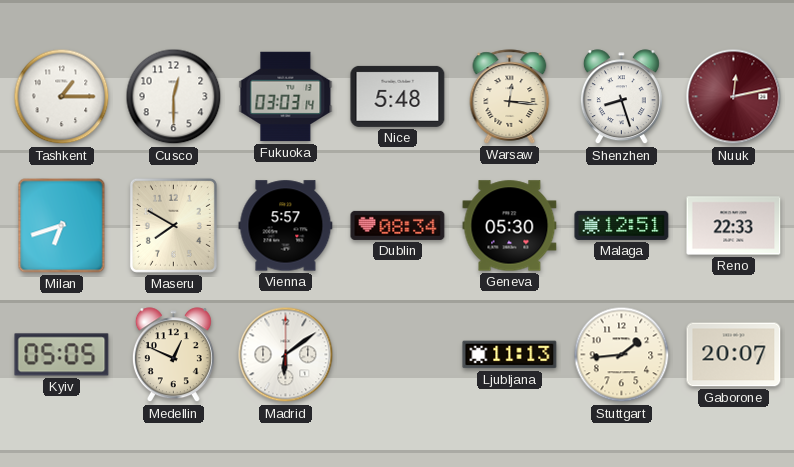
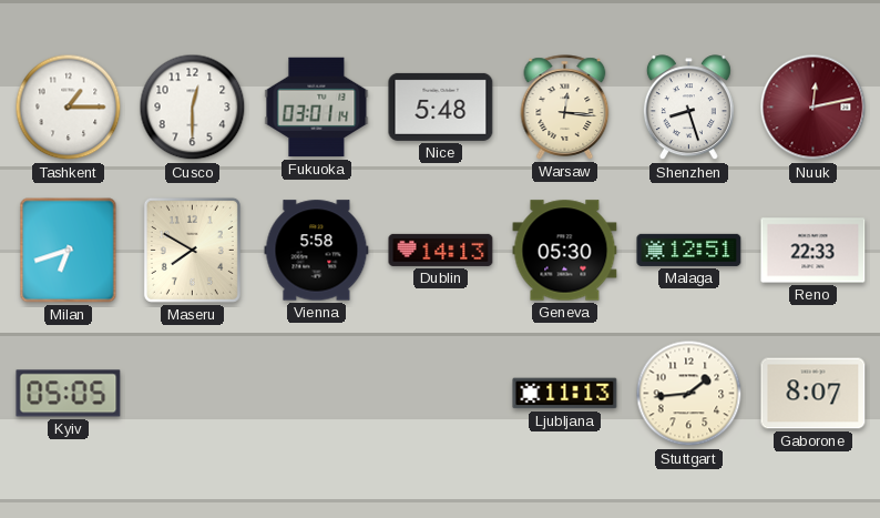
Fukuoka: 03:03 -> 03:01 (317, 108)
Vienna: 5:57 -> 5:58 (317, 251)
Dublin: 08:34 -> 14:13 (441, 250)
Medellin: 12:49 -> none (173, 355)
Madrid: 6:09 -> none (286, 355)
Gaborone: 20:07 -> 8:07 (814, 394)
